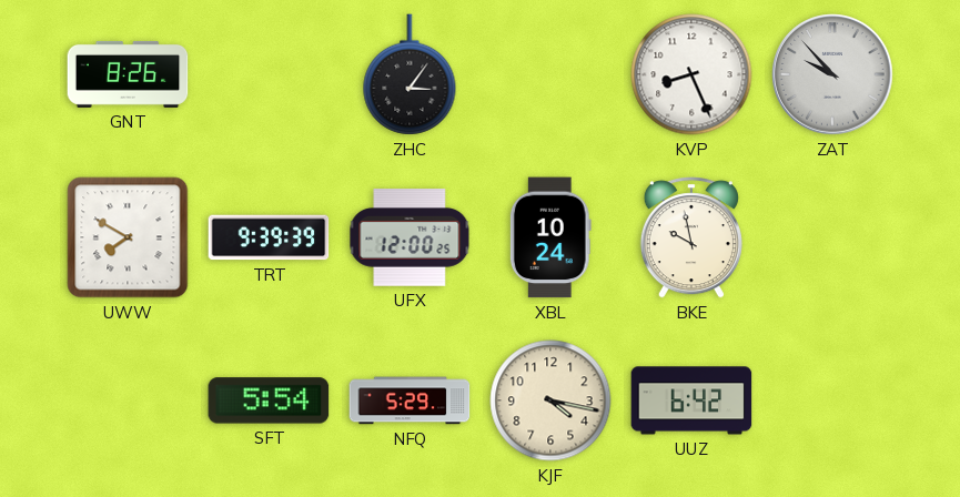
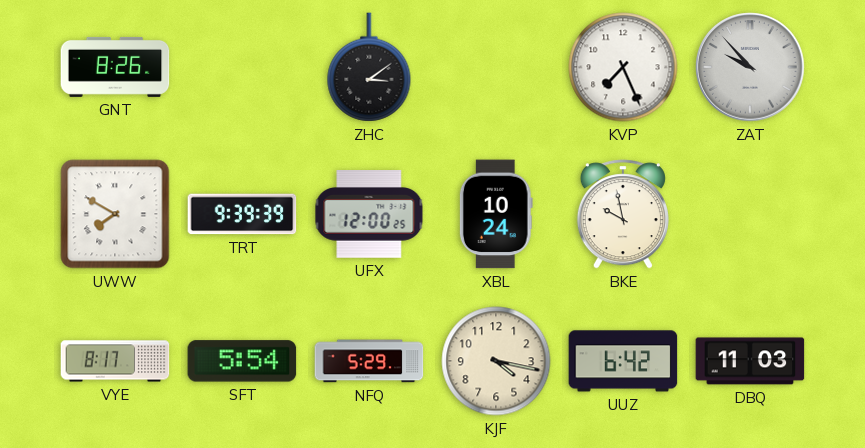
ZHC: 3:06 -> 3:09 (369, 67)
KVP: 8:26 -> 7:26 (623, 67)
VYE: none -> 8:17 (115, 361)
DBQ: none -> 11:03 (750, 361)
